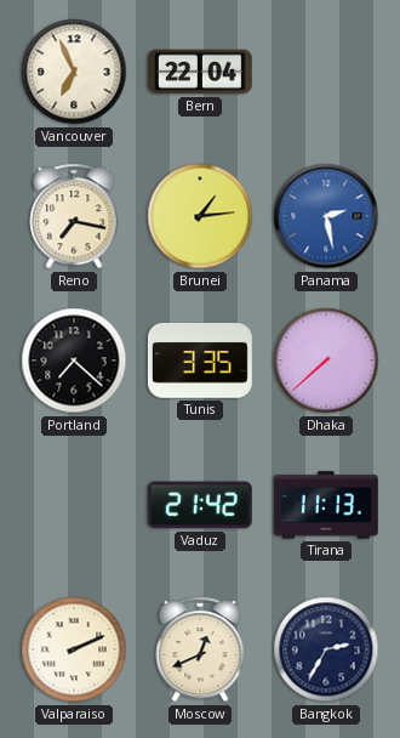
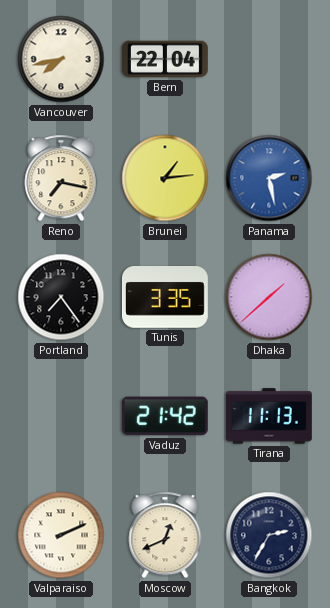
Vancouver: 6:56 -> 7:43 (61, 59)
Portland: 7:22 -> 7:24 (61, 297)
Dhaka: 7:38 -> 1:38 (269, 297)
